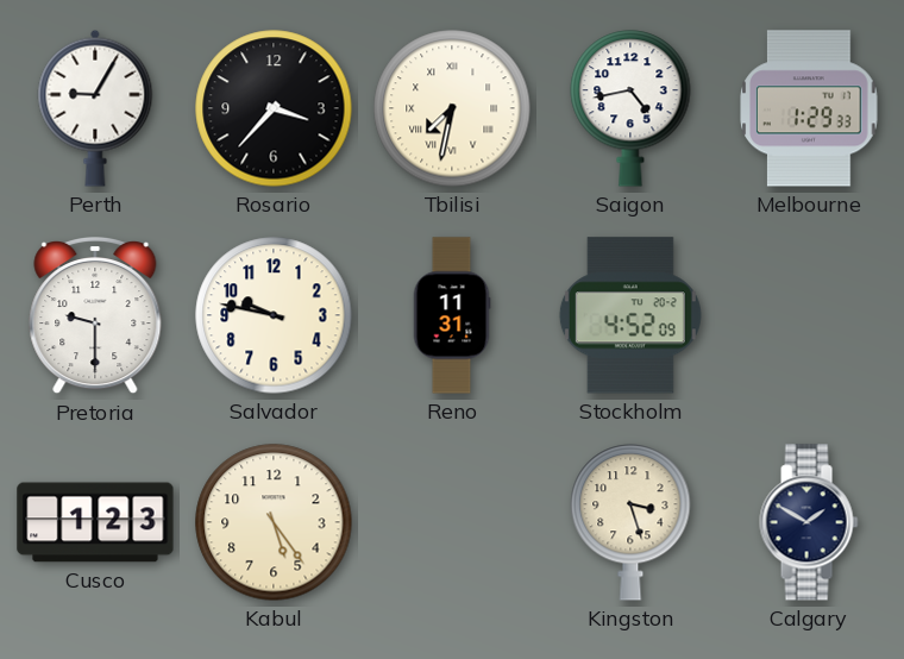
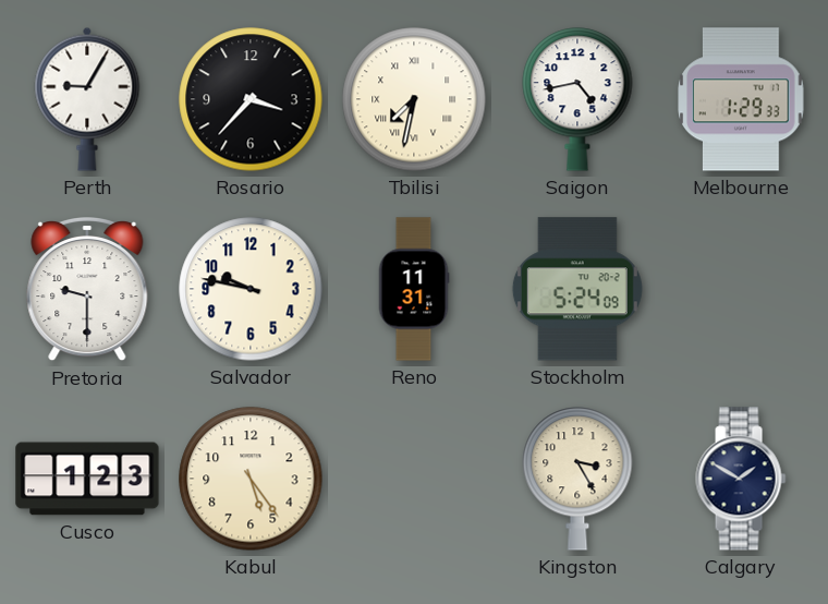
Stockholm: 4:52 -> 5:24 (577, 289)
Kingston: 3:27 -> 3:25 (577, 479)
